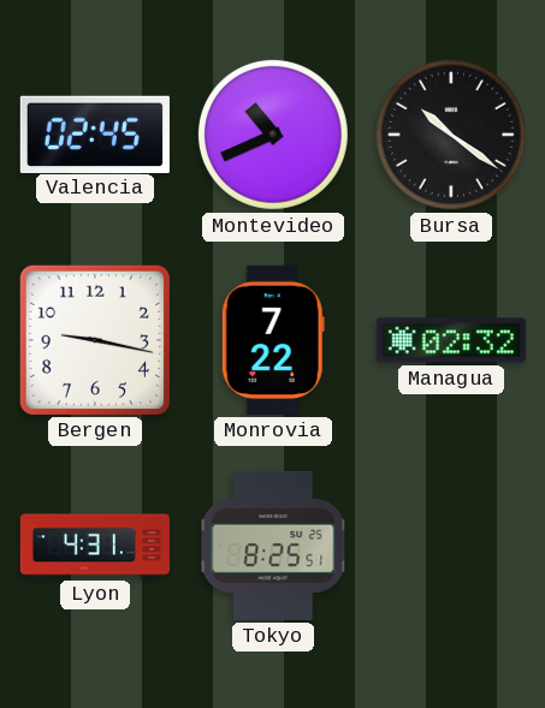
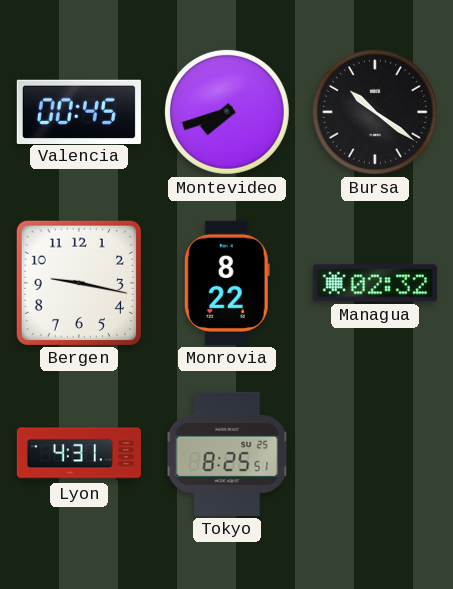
Valencia: 02:45 -> 00:45 (79, 111)
Montevideo: 10:41 -> 7:42 (227, 112)
Monrovia: 7:22 -> 8:22 (227, 283)
